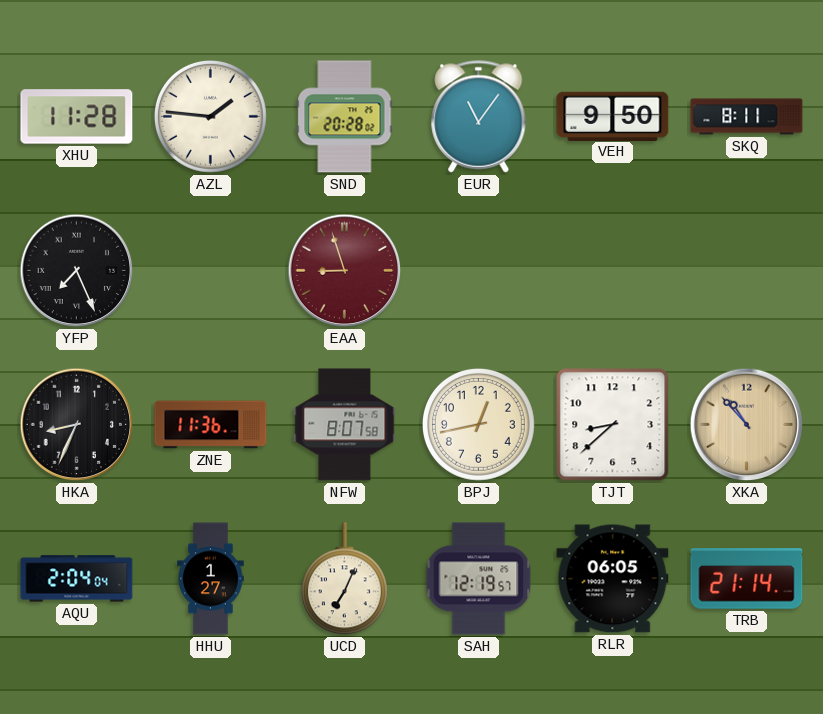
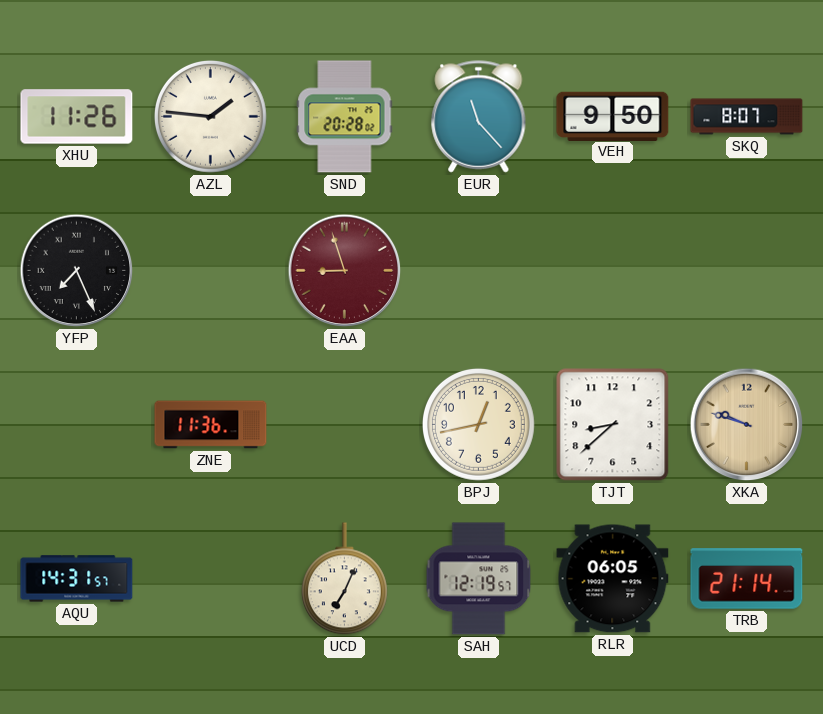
XHU: 11:28 -> 11:26 (77, 117)
EUR: 11:06 -> 11:23 (479, 117)
SKQ: 8:11 -> 8:07 (747, 117)
HKA: 8:34 -> none (77, 425)
NFW: 8:07 -> none (345, 425)
XKA: 10:53 -> 9:48 (747, 425)
AQU: 2:04 -> 14:31 (77, 579)
HHU: 1:27 -> none (211, 579)
